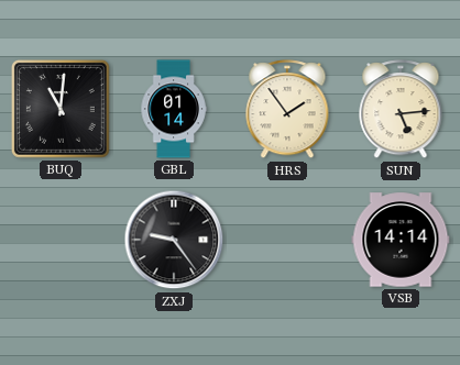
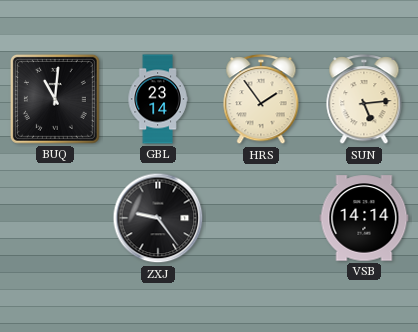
GBL: 01:14 -> 23:14 (158, 99)
